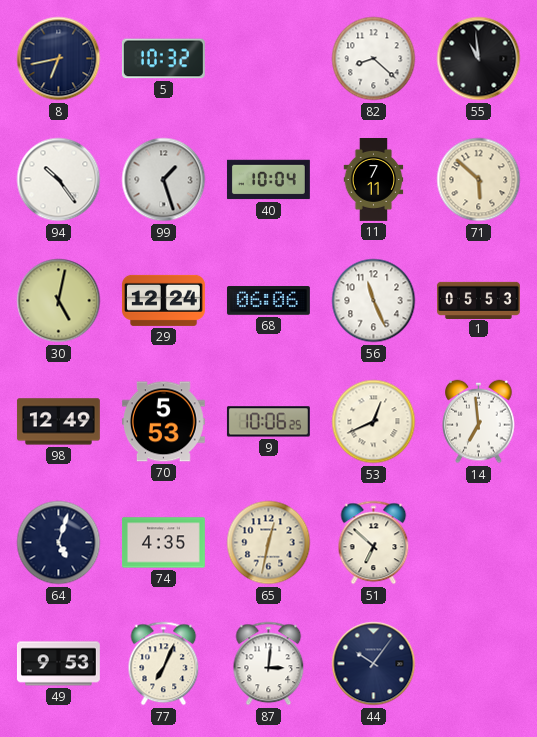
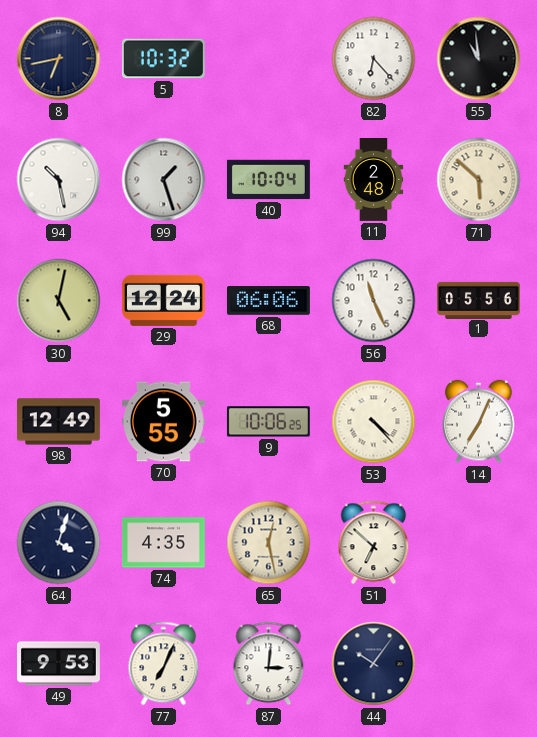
82: 8:22 -> 6:23 (374, 59)
94: 10:24 -> 10:28 (59, 180)
11: 7:11 -> 2:48 (374, 180)
1: 05:53 -> 05:56 (479, 300)
70: 5:53 -> 5:55 (163, 422)
53: 12:41 -> 4:23 (374, 422)
14: 6:59 -> 7:04 (479, 422)
64: 5:03 -> 4:03 (59, 543)
65: 12:32 -> 12:28 (269, 543)
